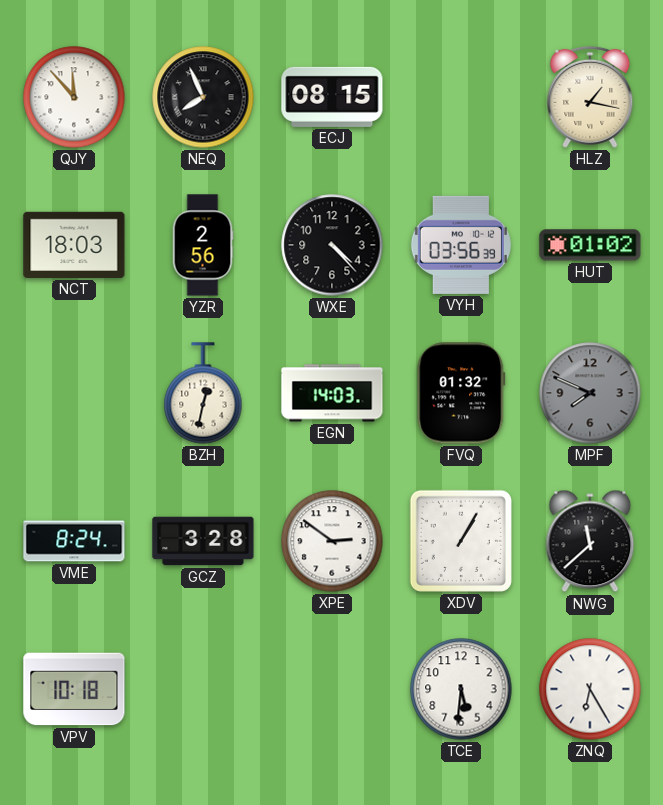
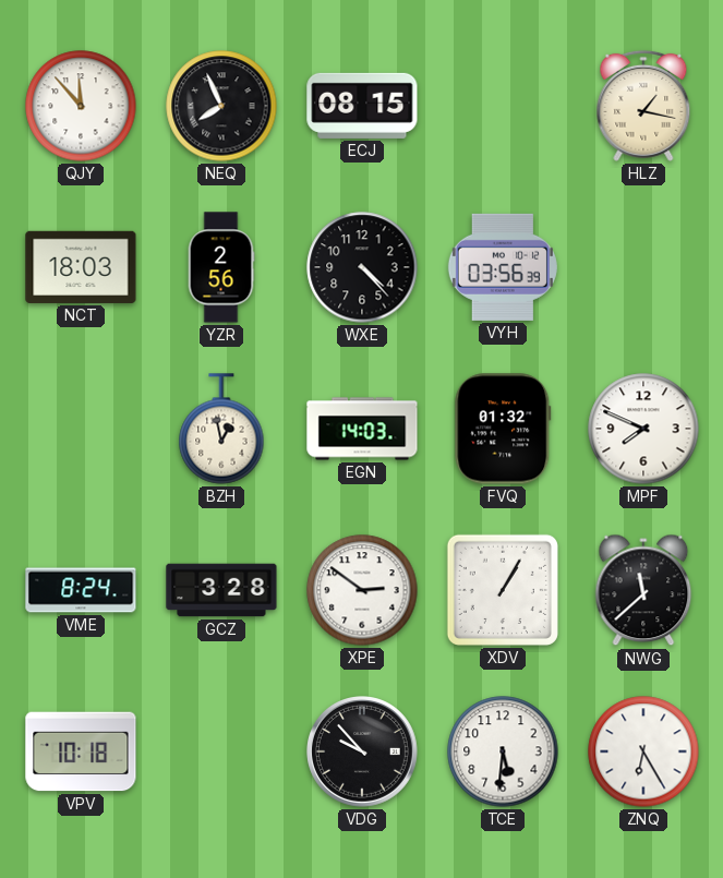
HUT: 01:02 -> none (590, 245)
BZH: 12:32 -> 12:58 (221, 429)
MPF dial: grey -> white (643, 429)
VDG: none -> 9:53 (363, 753)
